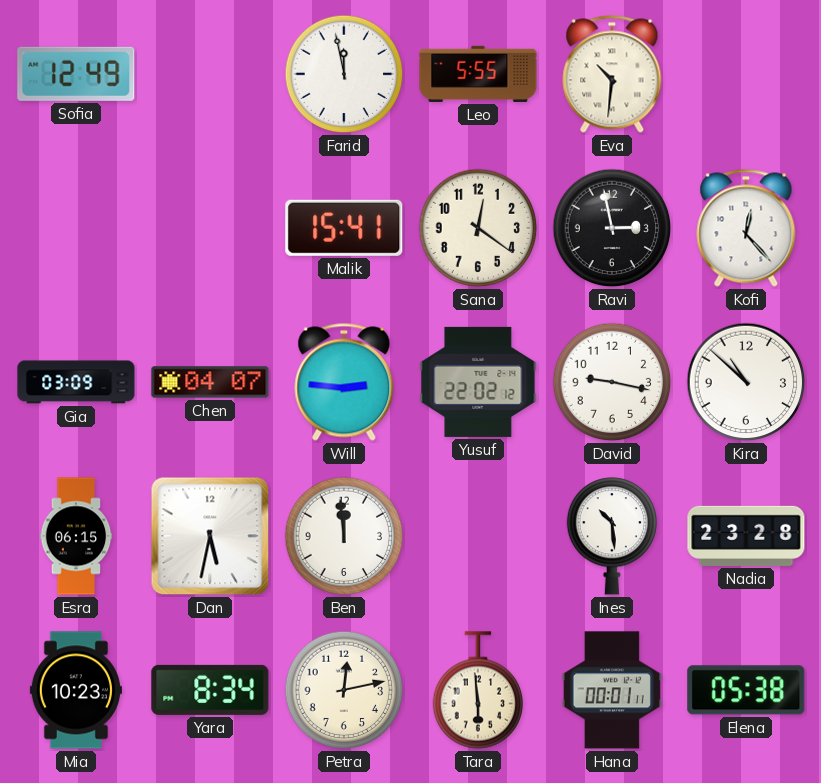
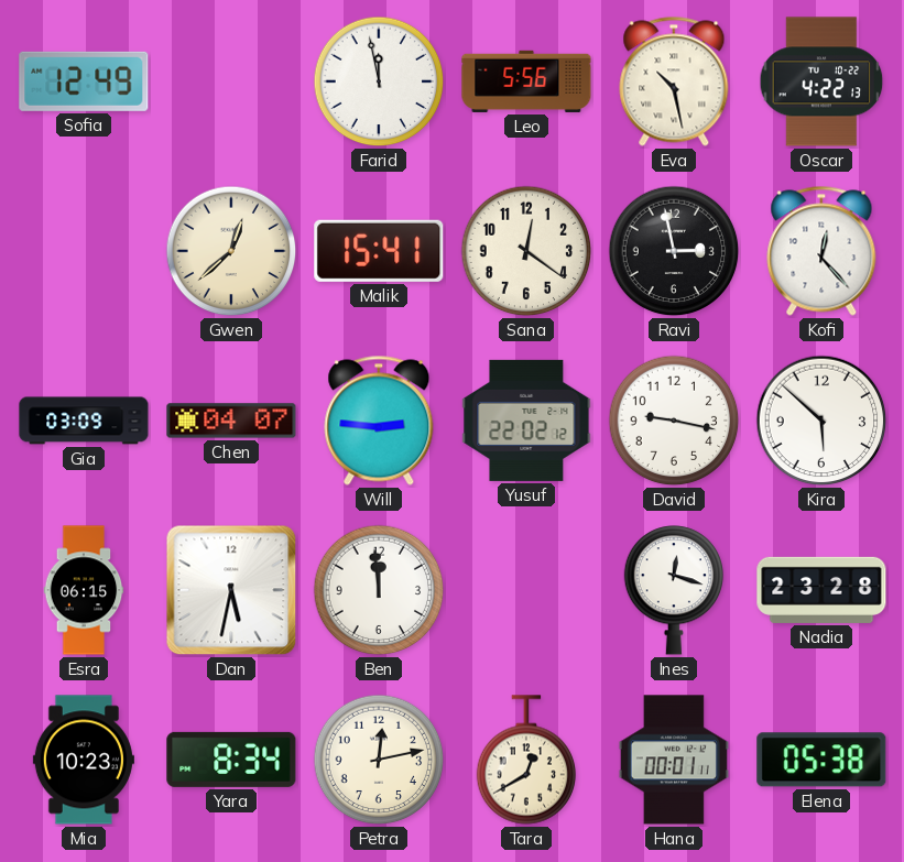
Leo: 5:55 -> 5:56 (526, 81)
Eva: 10:31 -> 10:28 (674, 81)
Oscar: none -> 4:22 (821, 81)
Gwen: none -> 12:38 (231, 251)
Kira: 10:52 -> 5:52 (821, 421)
Ines: 10:29 -> 12:18 (674, 590)
Tara: 5:59 -> 12:40 (526, 760)
